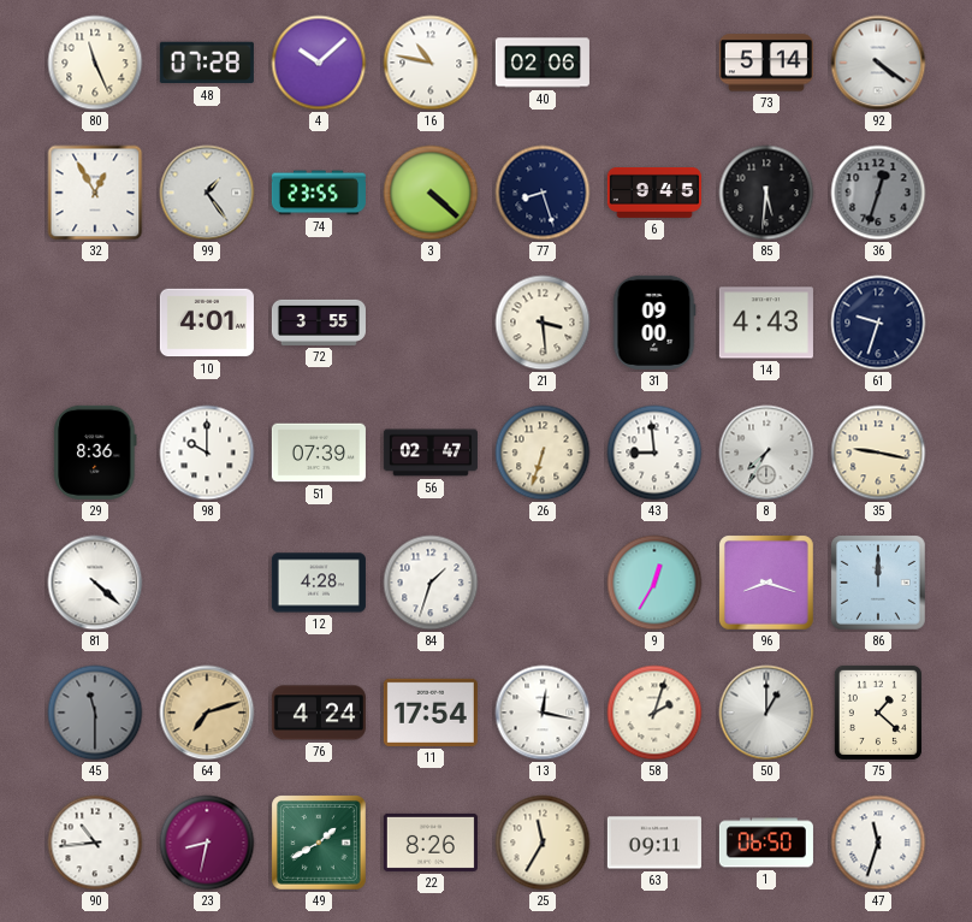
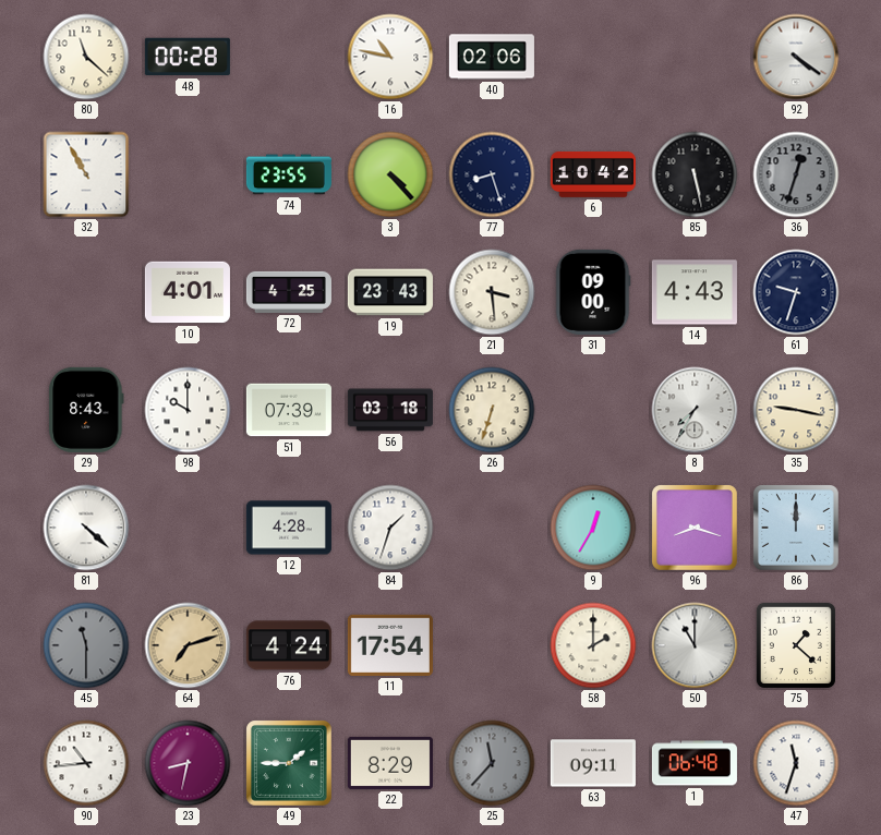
80: 11:26 -> 11:22 (86, 57)
48: 07:28 -> 00:28 (188, 57)
4: 10:08 -> none (319, 63)
73: 5:14 -> none (766, 63)
32: 12:55 -> 10:55 (86, 174)
99: 1:24 -> none (207, 193)
3: 4:22 -> 4:23 (390, 174)
6: 9:45 -> 10:42 (593, 174)
85: 5:31 -> 5:28 (695, 174)
72: 3:55 -> 4:25 (289, 292)
19: none -> 23:43 (390, 292)
29: 8:36 -> 8:43 (86, 410)
56: 02:47 -> 03:18 (390, 410)
43: 8:59 -> none (654, 453)
13: 12:17 -> none (543, 713)
58: 2:03 -> 2:00 (593, 645)
50: 1:00 -> 11:00 (695, 645)
49: 1:40 -> 1:45 (290, 764)
22: 8:26 -> 8:29 (390, 763)
25: 11:35 -> 11:37 (492, 763)
25 dial: cream -> grey (492, 763)
1: 06:50 -> 06:48 (695, 763)
